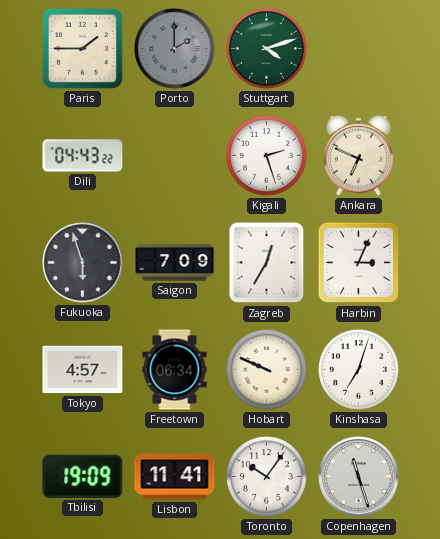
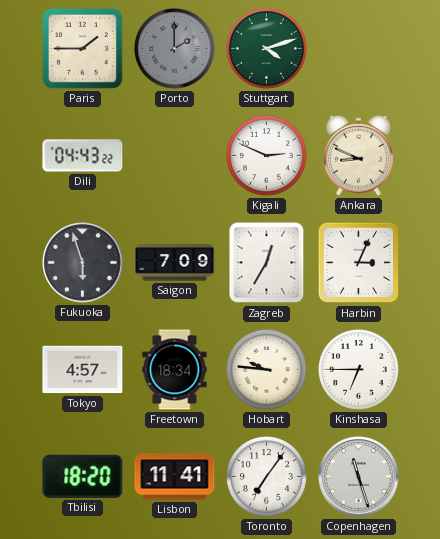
Kigali: 2:27 -> 2:49 (267, 156)
Ankara: 6:49 -> 8:49 (359, 155)
Freetown: 06:34 -> 18:34 (175, 370)
Hobart: 9:49 -> 9:46 (267, 370)
Kinshasa: 7:03 -> 6:45 (359, 370)
Tbilisi: 19:09 -> 18:20 (83, 476)
Toronto: 10:06 -> 7:06 (267, 477)
